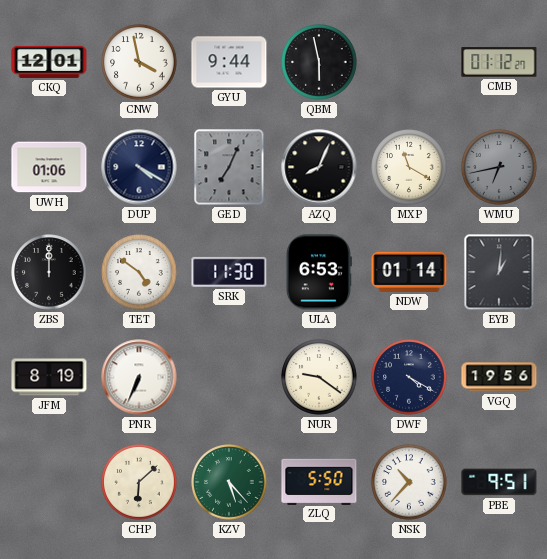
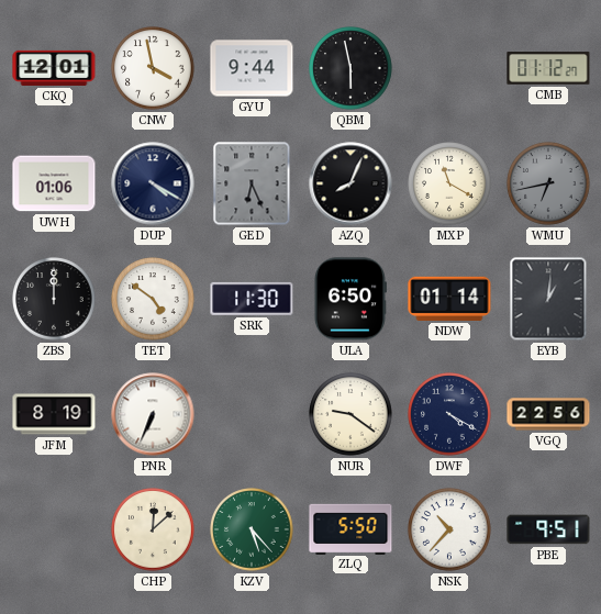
GED: 7:04 -> 6:26 (252, 183)
ULA: 6:53 -> 6:50 (349, 299)
VGQ: 19:56 -> 22:56 (548, 414)
CHP: 6:08 -> 12:08 (153, 529)
